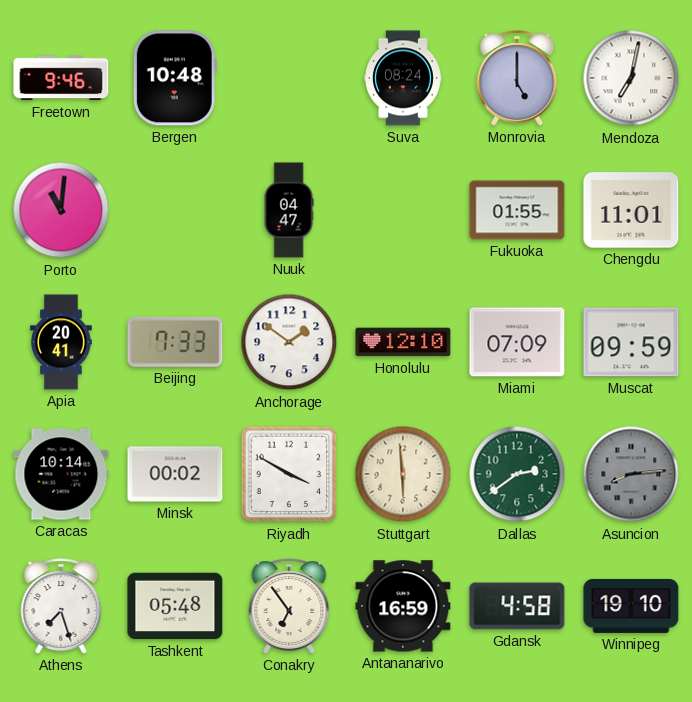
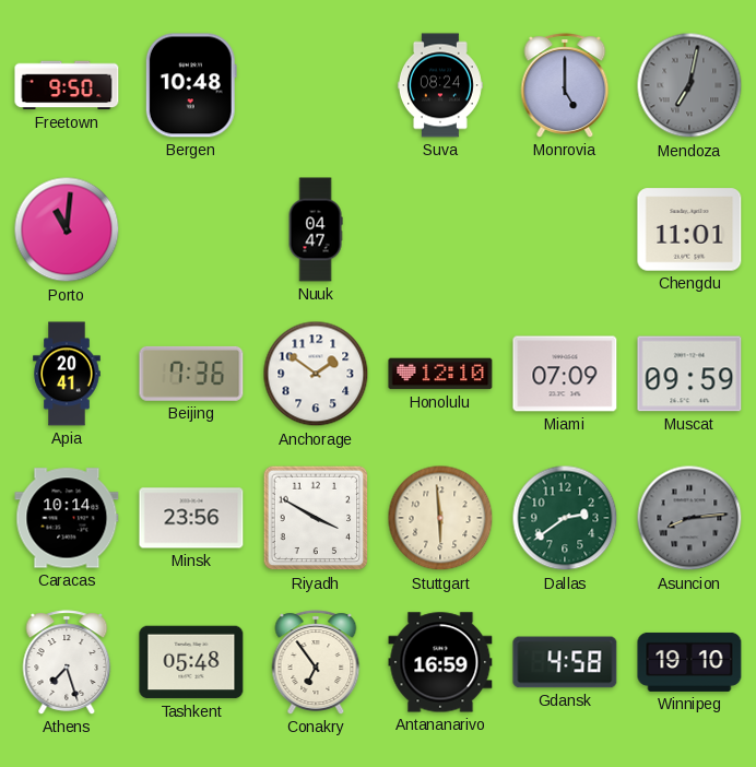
Freetown: 9:46 -> 9:50 (67, 85)
Mendoza dial: white -> grey (689, 85)
Fukuoka: 01:55 -> none (517, 210)
Beijing: 7:33 -> 7:36 (191, 374)
Minsk: 00:02 -> 23:56 (191, 518)
